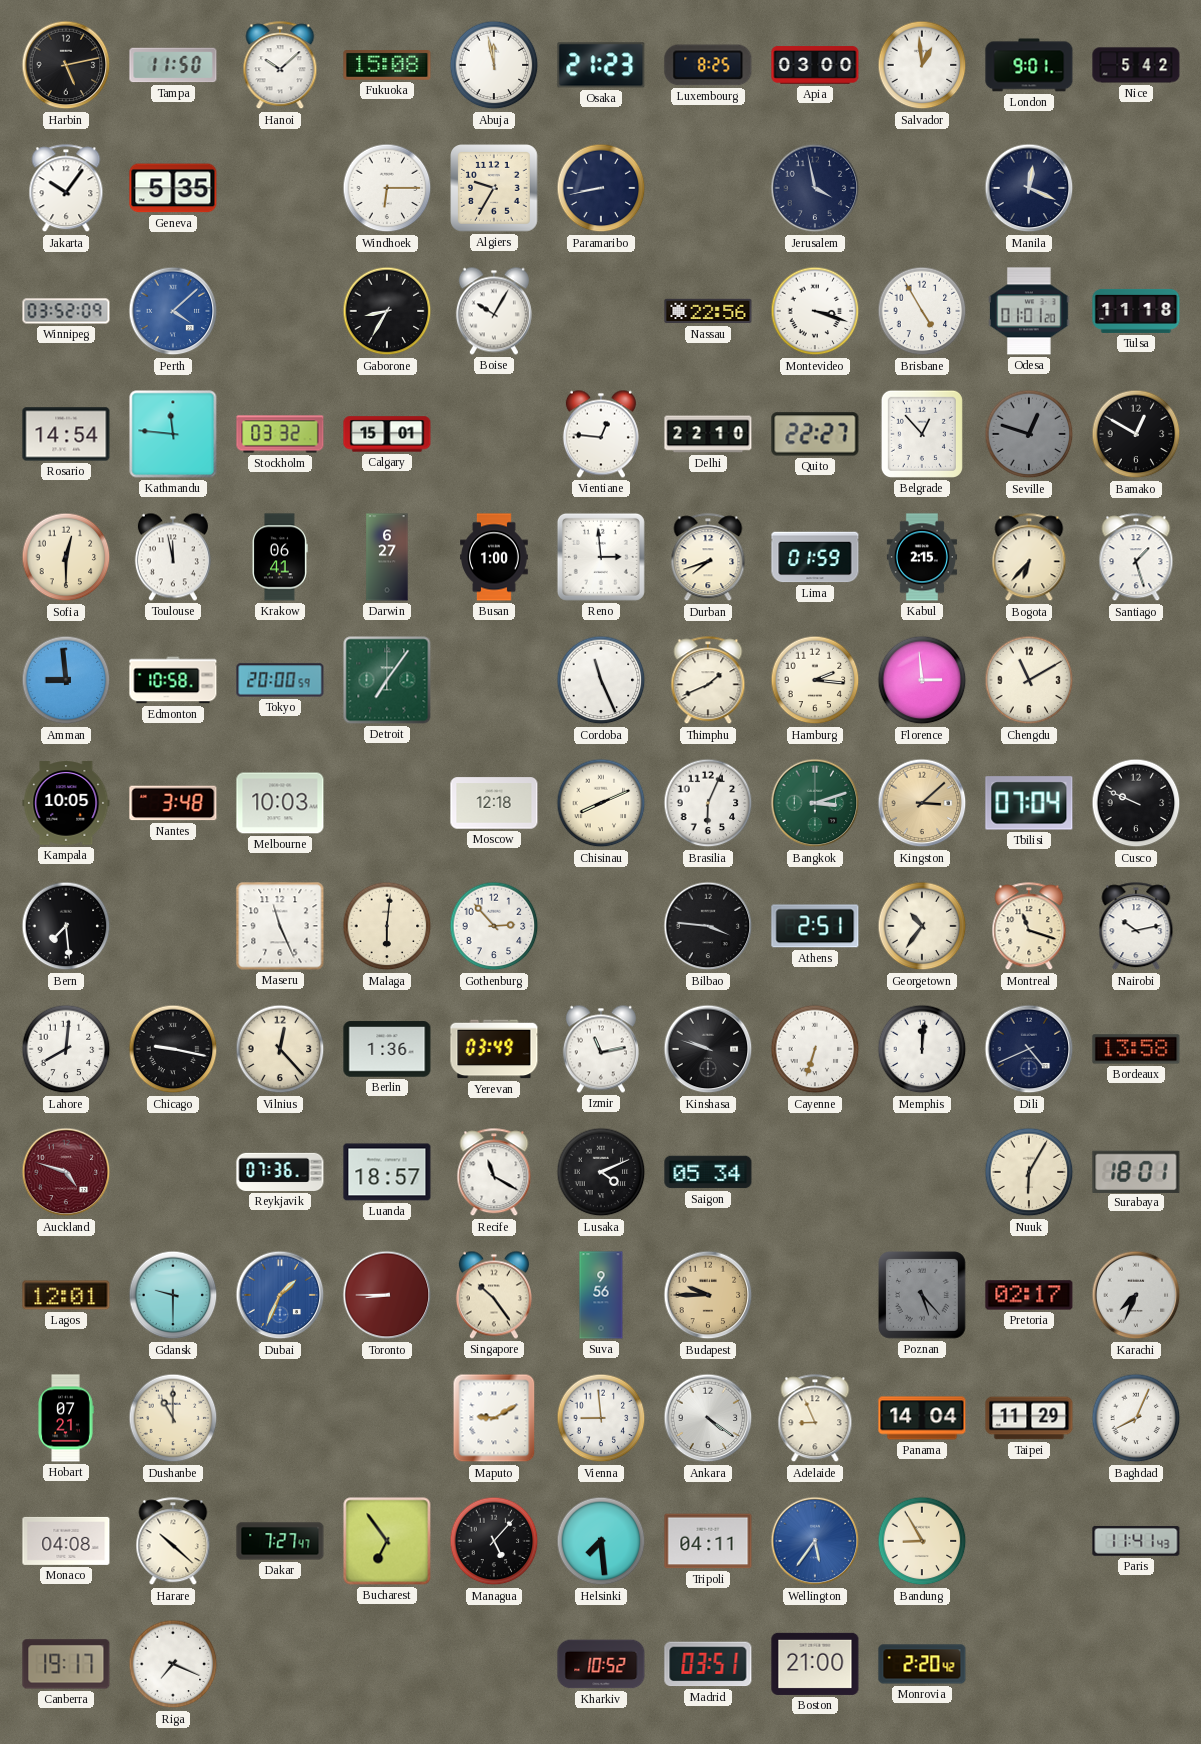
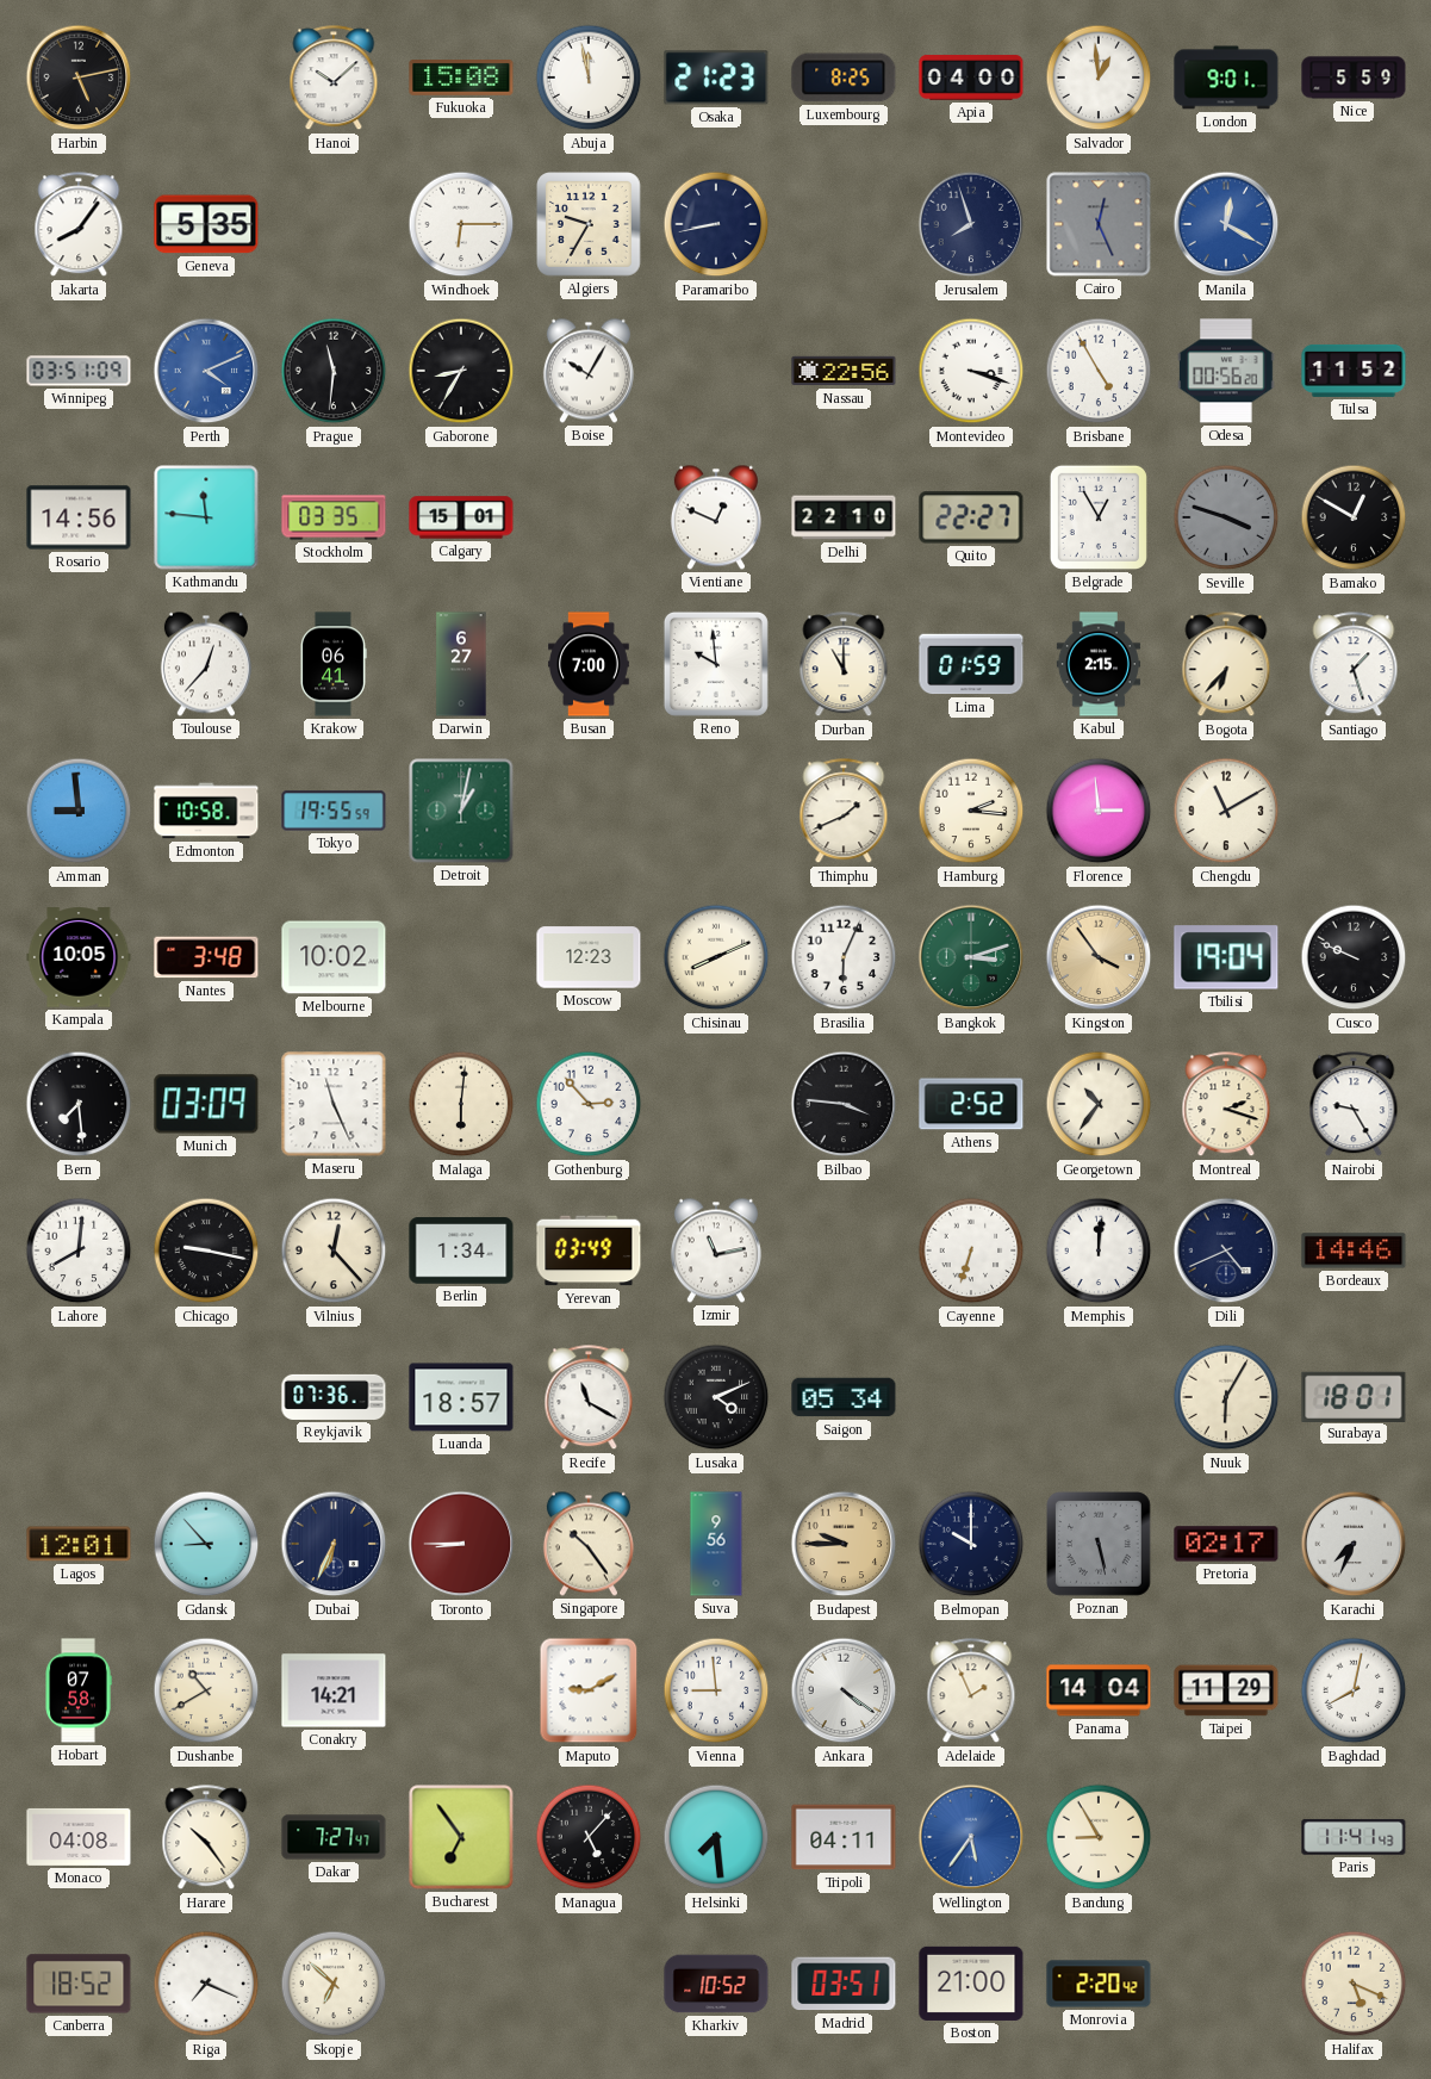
Tampa: 11:50 -> none (173, 65)
Apia: 03:00 -> 04:00 (971, 77)
Nice: 5:42 -> 5:59 (1354, 77)
Jakarta: 10:06 -> 8:06 (79, 225)
Jerusalem: 3:58 -> 7:57 (971, 224)
Cairo: none -> 12:26 (1099, 224)
Manila: 12:19 -> 12:20 (1226, 224)
Manila dial: navy -> blue (1226, 224)
Winnipeg: 03:52 -> 03:51 (79, 371)
Perth: 4:08 -> 4:11 (206, 371)
Prague: none -> 11:31 (334, 371)
Odesa: 01:01 -> 00:56 (1226, 371)
Tulsa: 11:18 -> 11:52 (1354, 371)
Rosario: 14:54 -> 14:56 (79, 517)
Stockholm: 03:32 -> 03:35 (334, 517)
Vientiane: 12:46 -> 12:49 (716, 517)
Belgrade: 12:53 -> 12:55 (1099, 517)
Seville: 12:48 -> 3:48 (1226, 517)
Sofia: 12:30 -> none (66, 557)
Toulouse: 11:58 -> 12:37 (206, 664)
Busan: 1:00 -> 7:00 (589, 664)
Reno: 2:59 -> 9:59 (716, 664)
Durban: 7:42 -> 11:00 (844, 665)
Tokyo: 20:00 -> 19:55 (334, 811)
Detroit: 7:06 -> 1:02 (461, 811)
Cordoba: 11:26 -> none (601, 680)
Melbourne: 10:03 -> 10:02 (334, 957)
Moscow: 12:18 -> 12:23 (589, 957)
Kingston: 3:08 -> 3:54 (1099, 957)
Tbilisi: 07:04 -> 19:04 (1226, 957)
Munich: none -> 03:09 (206, 1104)
Athens: 2:51 -> 2:52 (971, 1104)
Montreal: 11:18 -> 2:18 (1226, 1105)
Nairobi: 10:13 -> 9:25 (1354, 1105)
Berlin: 1:36 -> 1:34 (461, 1250)
Kinshasa: 9:48 -> none (708, 1049)
Bordeaux: 13:58 -> 14:46 (1354, 1250)
Auckland: 4:48 -> none (66, 1172)
Gdansk: 9:30 -> 8:53 (206, 1544)
Dubai: 1:34 -> 6:34 (334, 1544)
Dubai dial: blue -> navy (334, 1544)
Belmopan: none -> 10:00 (971, 1544)
Poznan: 5:23 -> 5:28 (1100, 1545)
Hobart: 07:21 -> 07:58 (79, 1690)
Dushanbe: 11:00 -> 10:40 (206, 1690)
Conakry: none -> 14:21 (334, 1690)
Adelaide: 8:56 -> 1:56 (971, 1692)
Baghdad: 8:04 -> 8:02 (1354, 1690)
Harare: 10:22 -> 10:24 (206, 1838)
Canberra: 19:17 -> 18:52 (79, 1984)
Skopje: none -> 6:52 (334, 1984)
Halifax: none -> 5:19 (1354, 1984)
